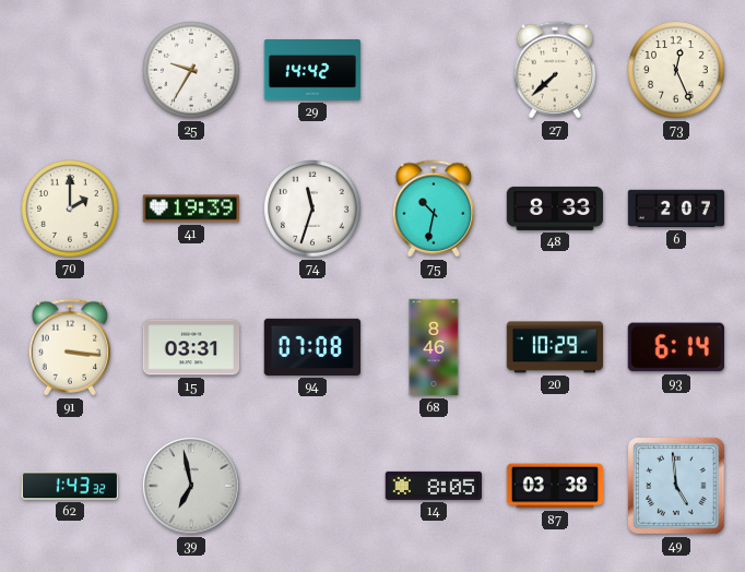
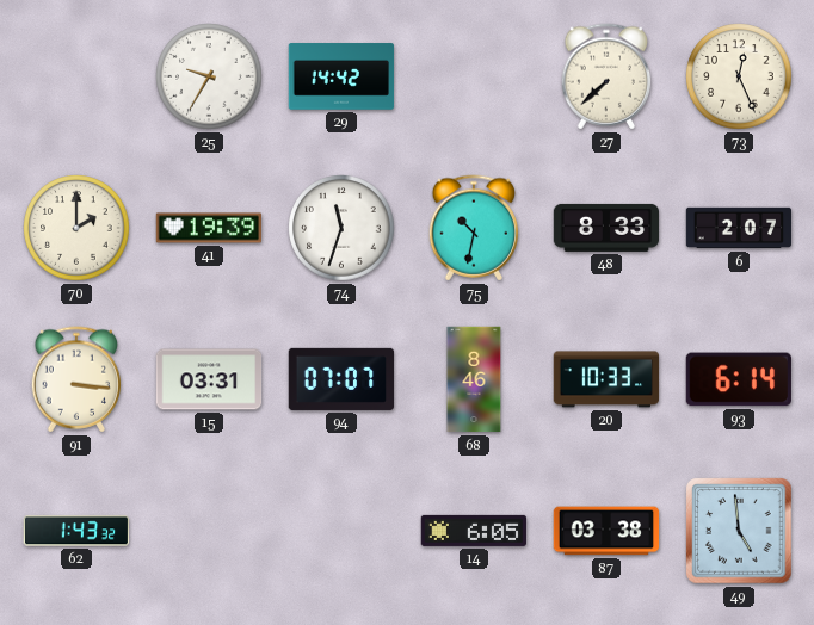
94: 07:08 -> 07:07 (341, 379)
20: 10:29 -> 10:33 (606, 379)
39: 6:58 -> none (191, 486)
14: 8:05 -> 6:05 (474, 531)
